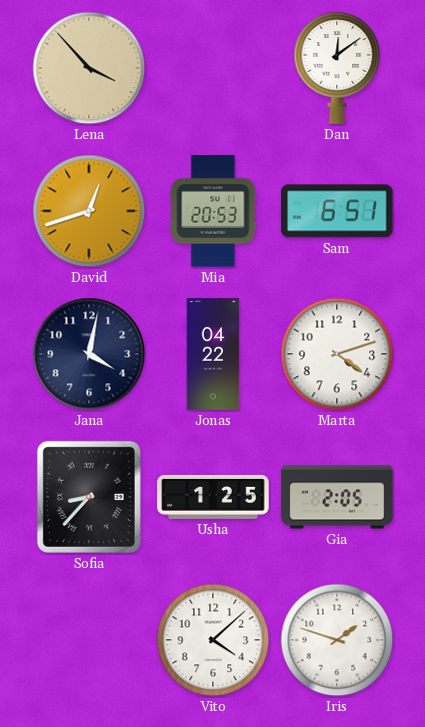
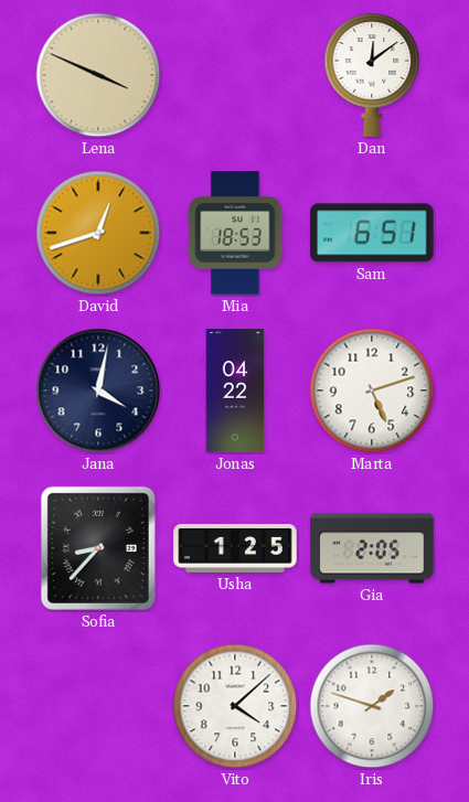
Lena: 3:53 -> 3:49 (98, 75)
Mia: 20:53 -> 18:53 (235, 233)
Marta: 4:12 -> 5:12 (372, 391)
